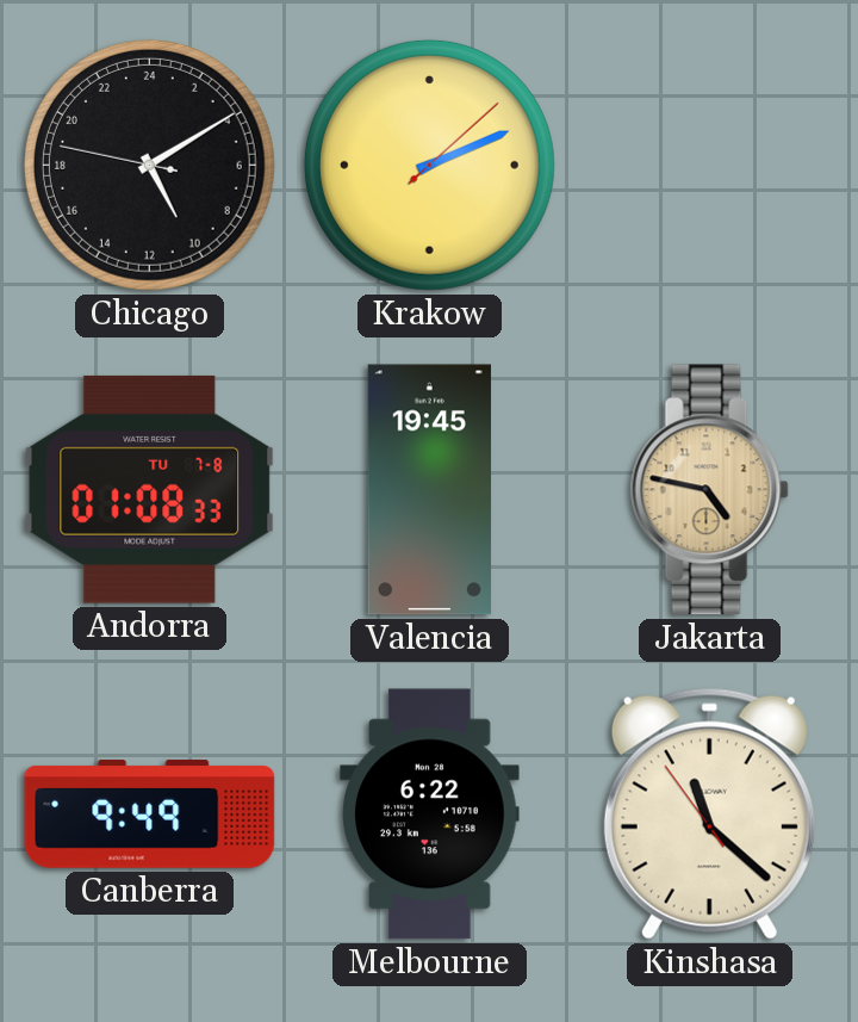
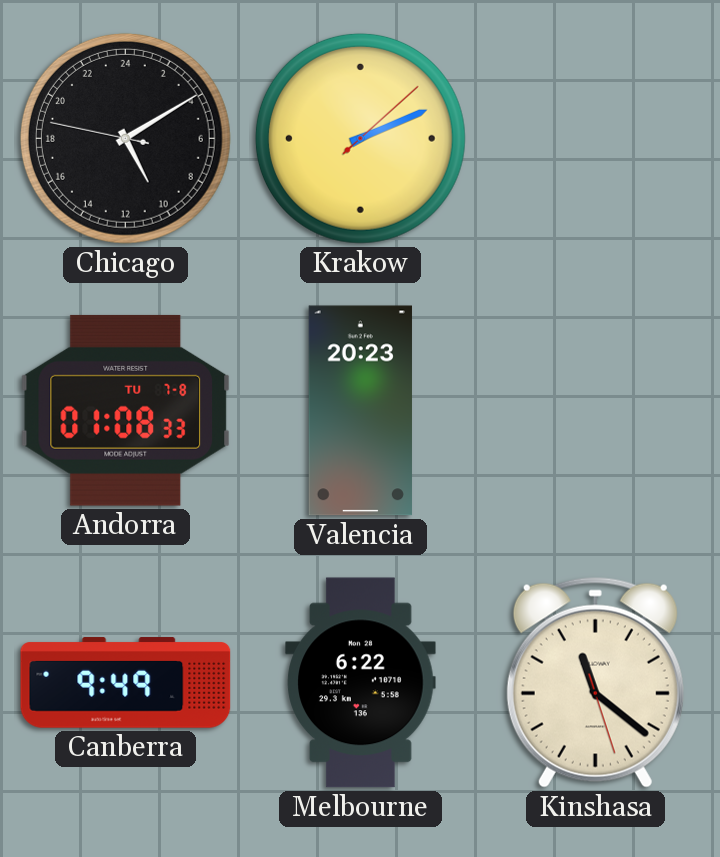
Valencia: 19:45 -> 20:23 (360, 411)
Jakarta: 4:47 -> none (709, 490)
Kinshasa: 11:21:54 -> 11:21:27 (595, 682)
